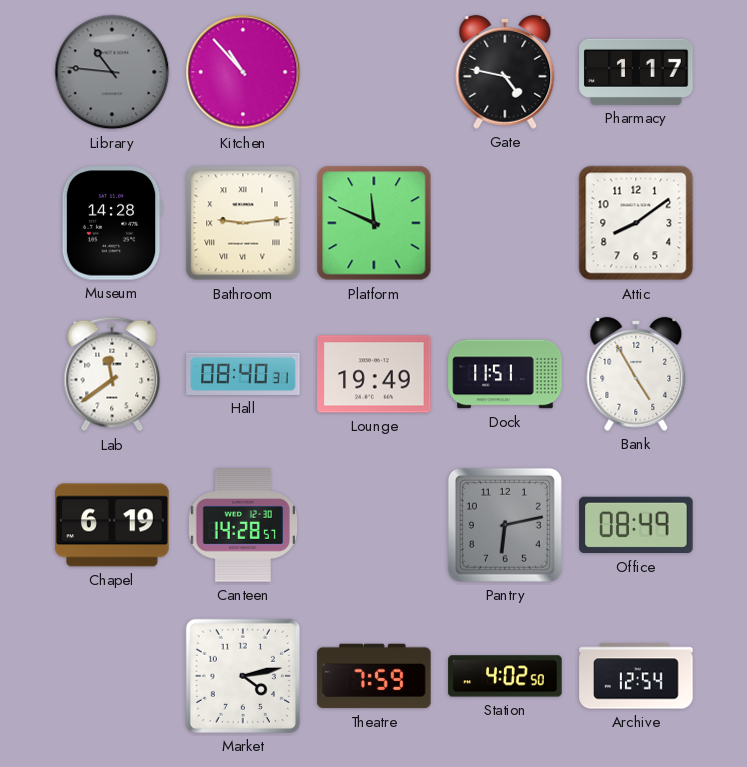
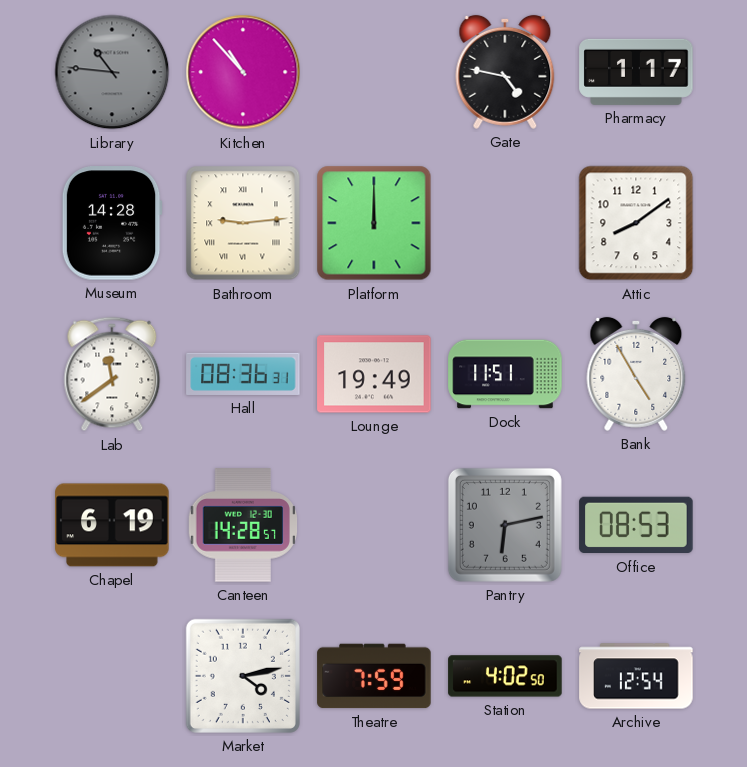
Platform: 11:49 -> 12:00 (374, 223)
Hall: 08:40 -> 08:36 (243, 374)
Office: 08:49 -> 08:53 (636, 525)
